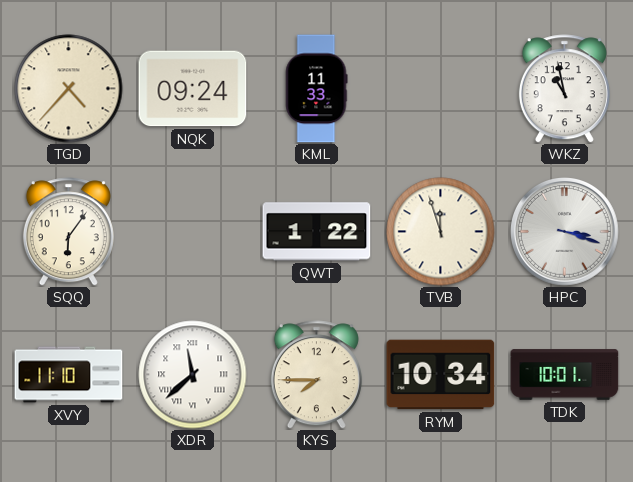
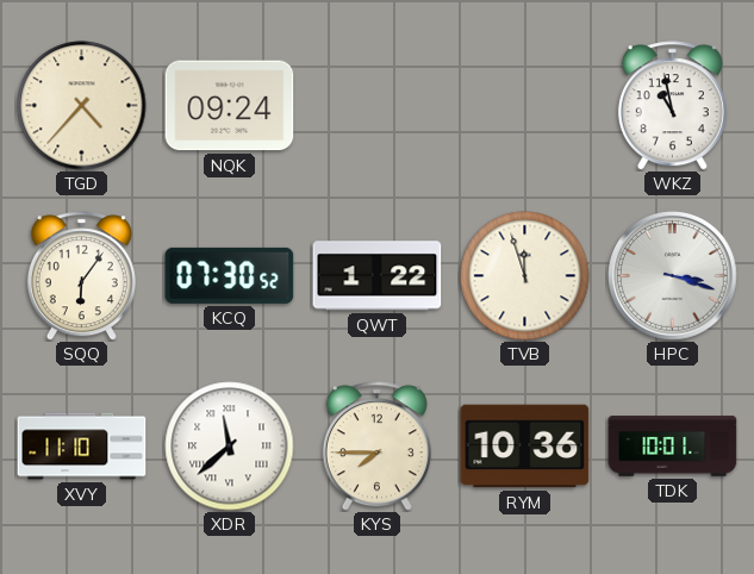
KML: 11:33 -> none (316, 89)
KCQ: none -> 07:30 (230, 275)
RYM: 10:34 -> 10:36 (525, 447)
